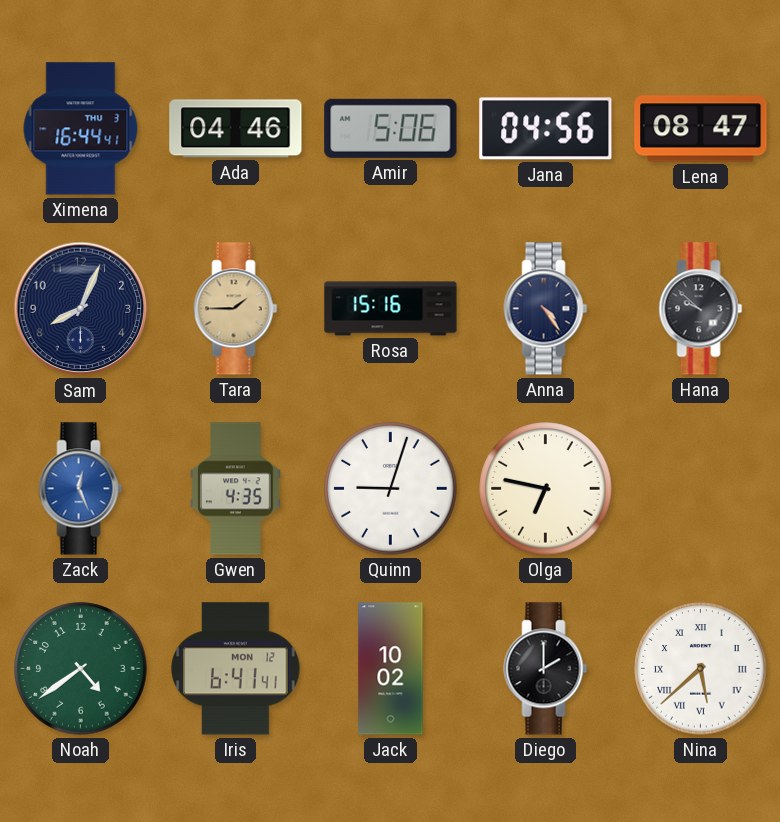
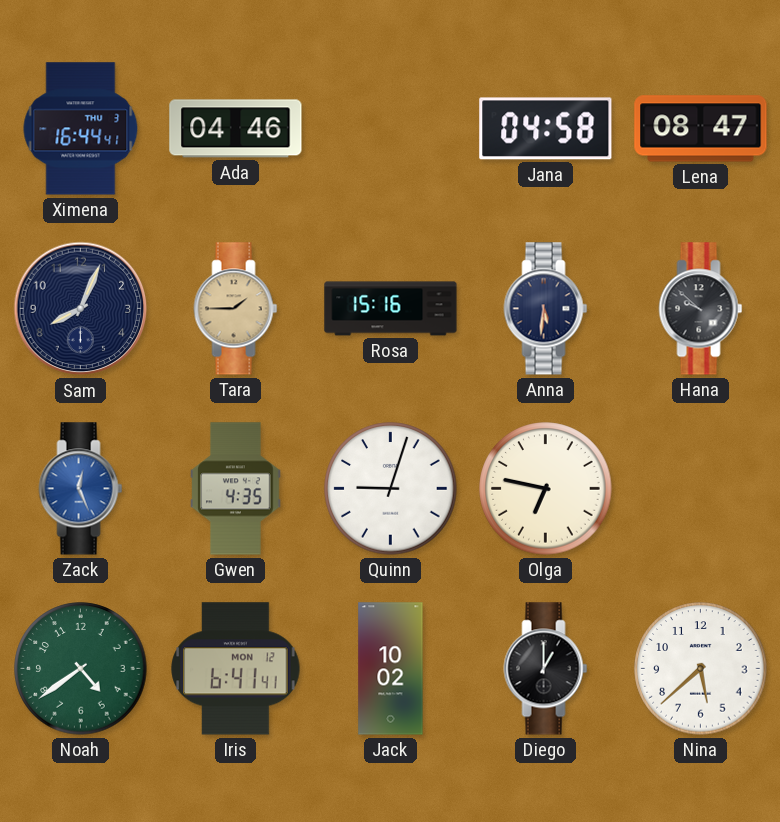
Amir: 5:06 -> none (391, 128)
Jana: 04:56 -> 04:58 (546, 129)
Anna: 4:24 -> 5:31 (546, 309)
Diego: 2:00 -> 1:00 (546, 669)
Nina numerals: Roman -> Arabic (701, 669)
